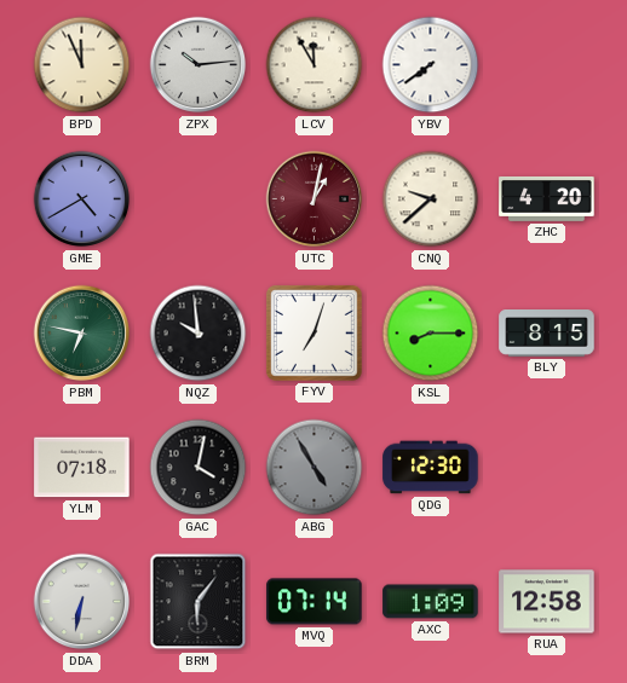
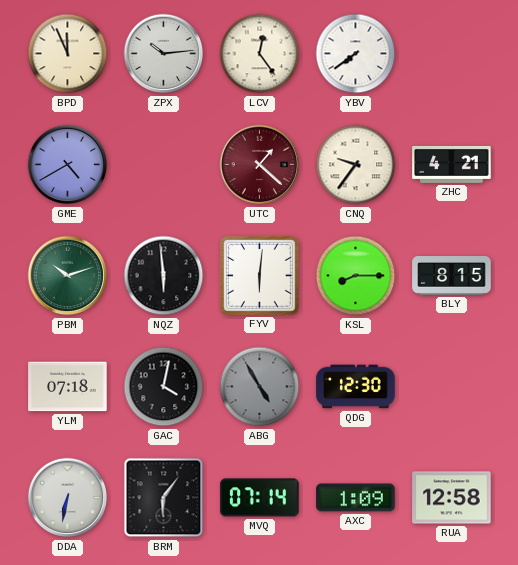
LCV: 11:55 -> 12:24 (260, 54)
UTC: 1:02 -> 1:22 (260, 165)
CNQ: 9:38 -> 9:36 (356, 165)
ZHC: 4:20 -> 4:21 (452, 164)
PBM: 6:47 -> 10:12 (68, 276)
NQZ: 9:59 -> 5:59 (164, 276)
FYV: 7:03 -> 6:01 (259, 275)
